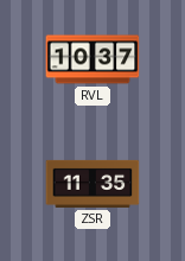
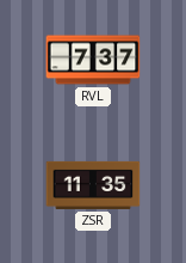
RVL: 10:37 -> 7:37 (93, 60)
